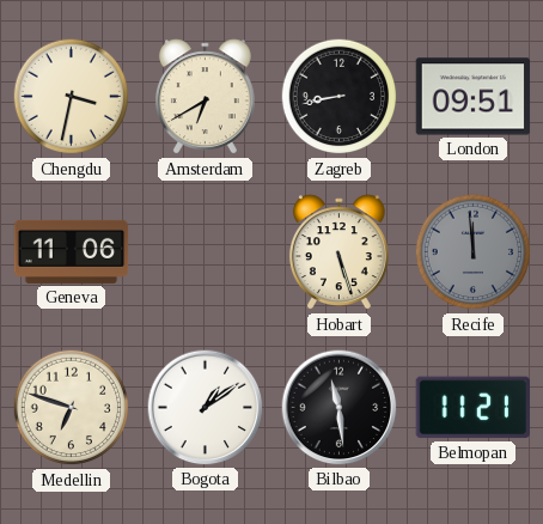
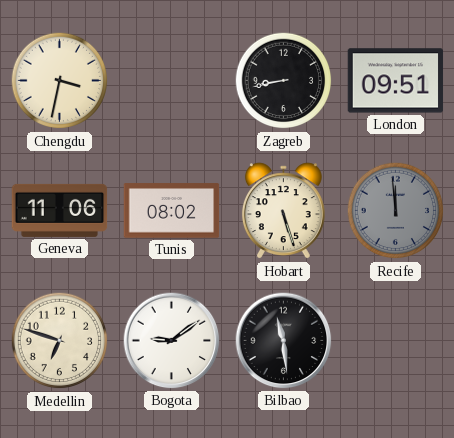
Amsterdam: 6:40 -> none (205, 97)
Tunis: none -> 08:02 (172, 211)
Bogota: 1:09 -> 9:09 (172, 341)
Belmopan: 11:21 -> none (472, 408)
